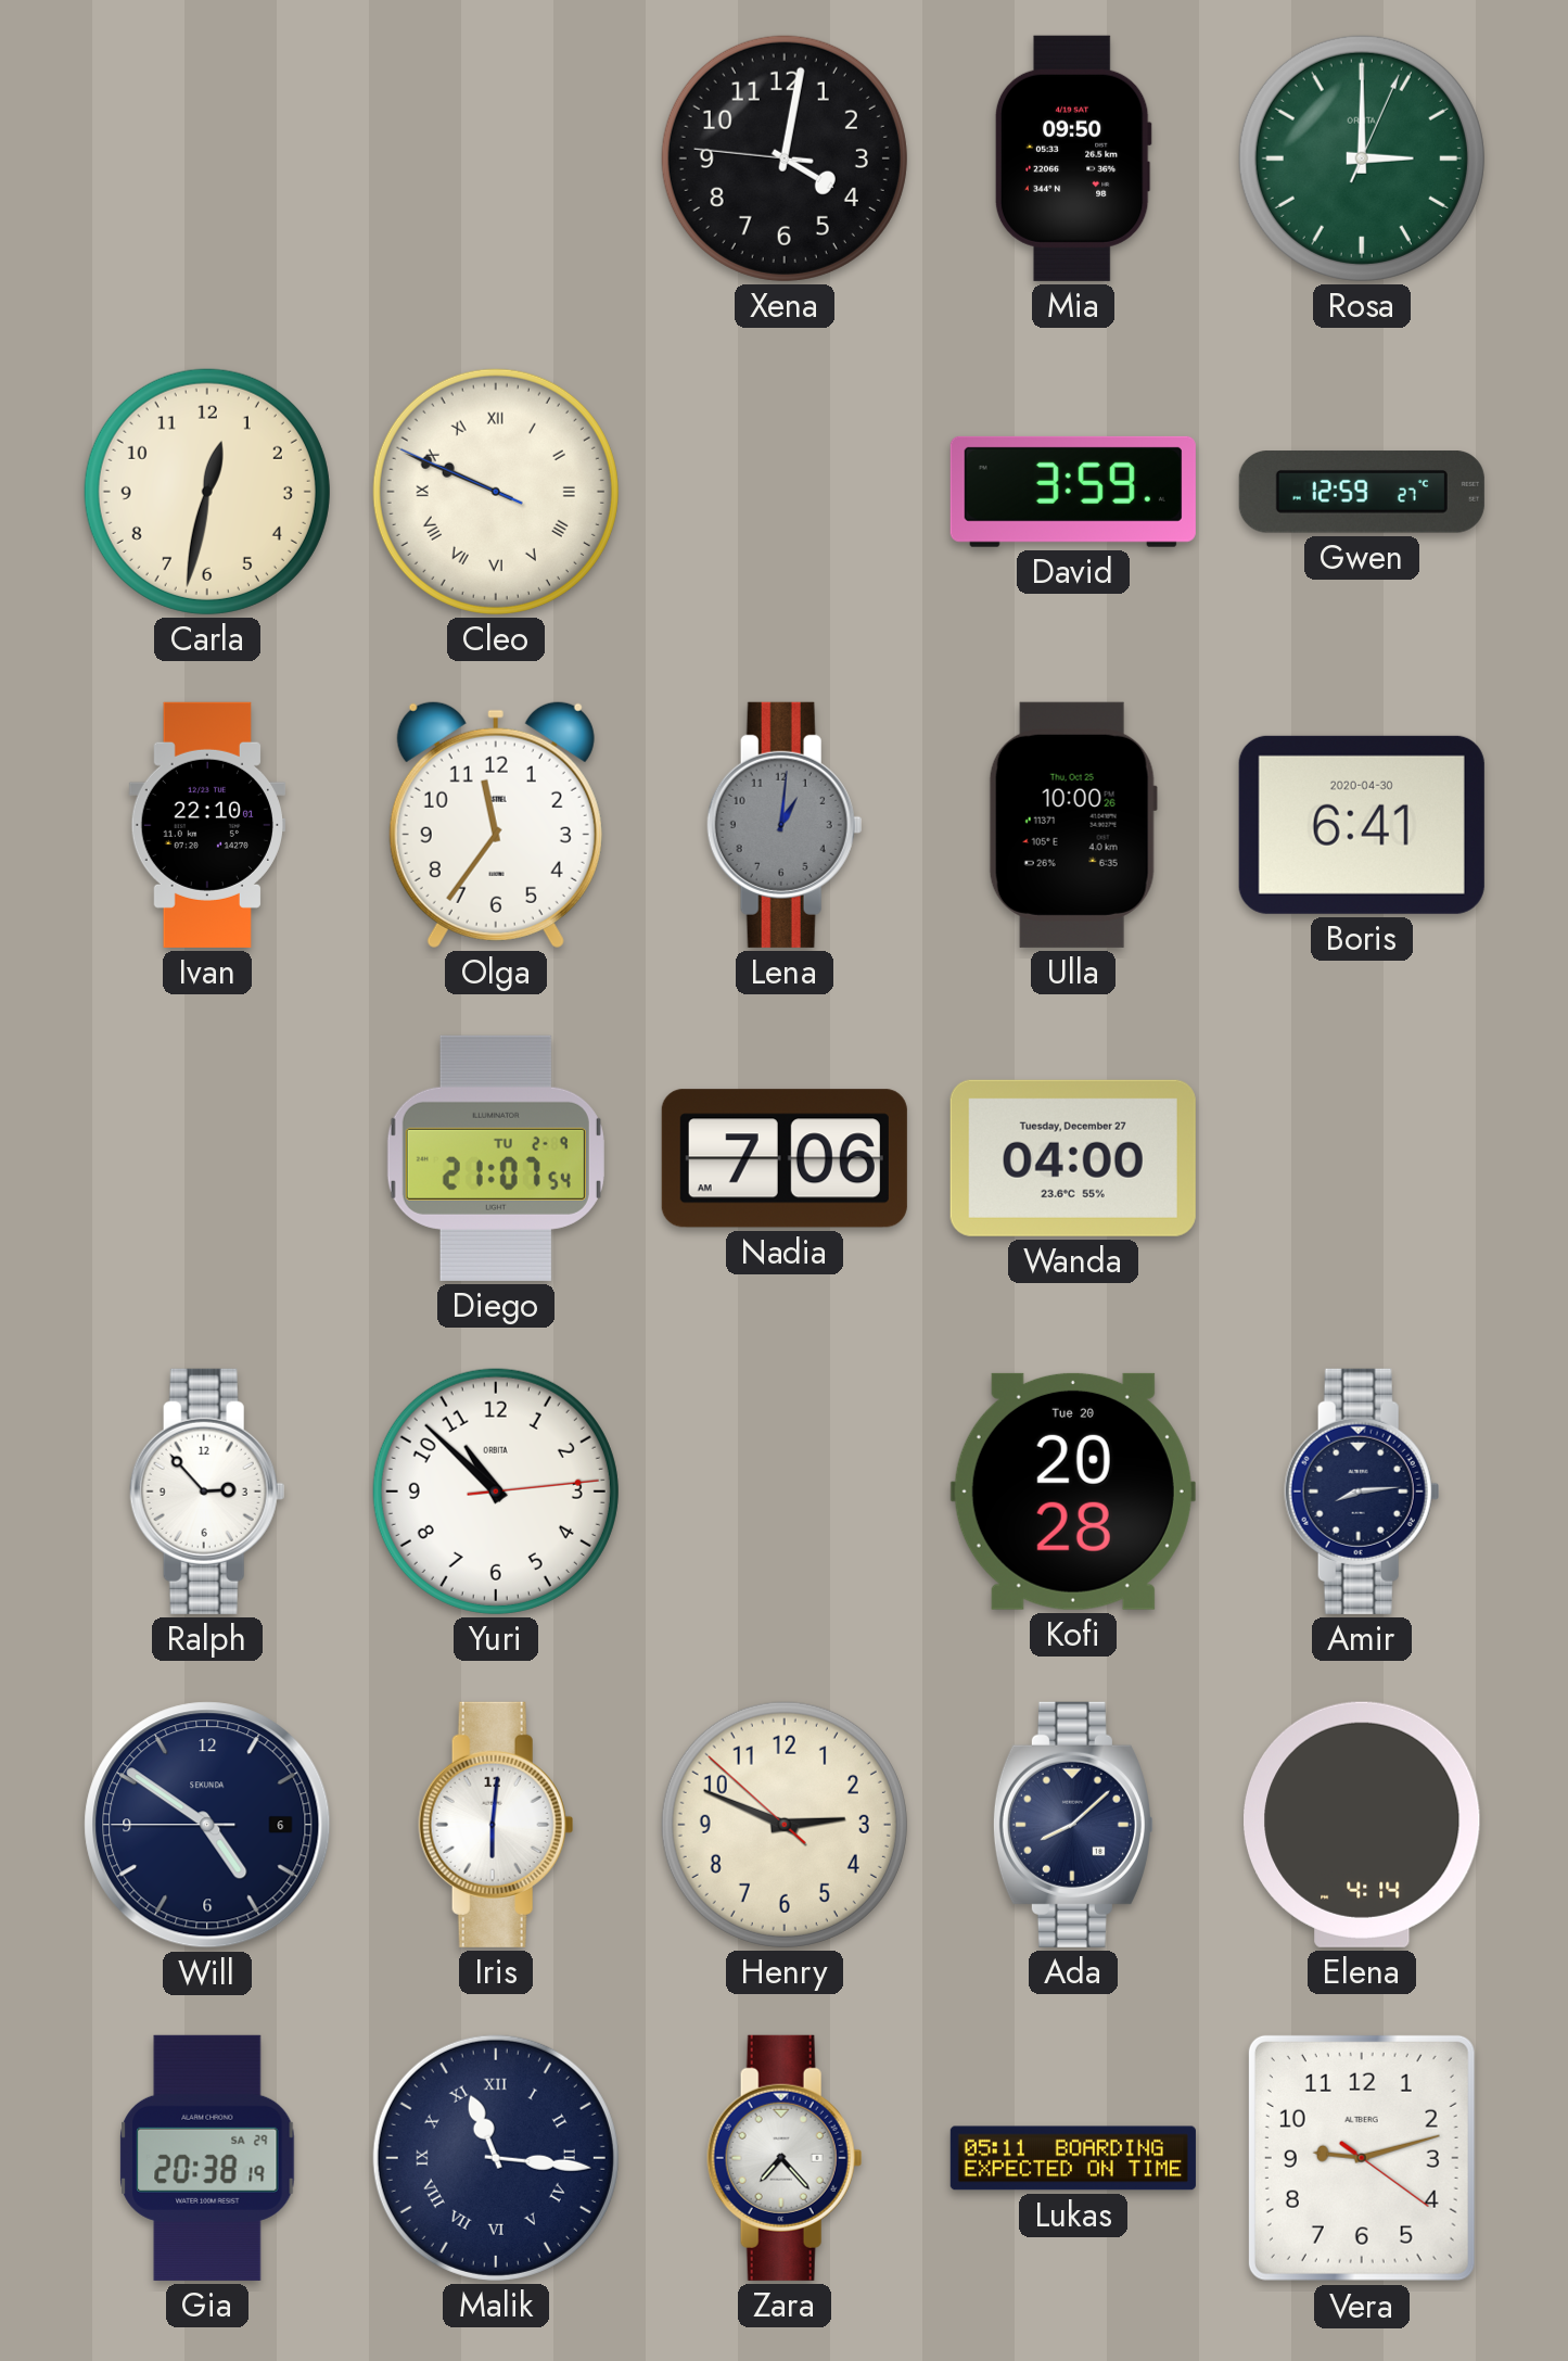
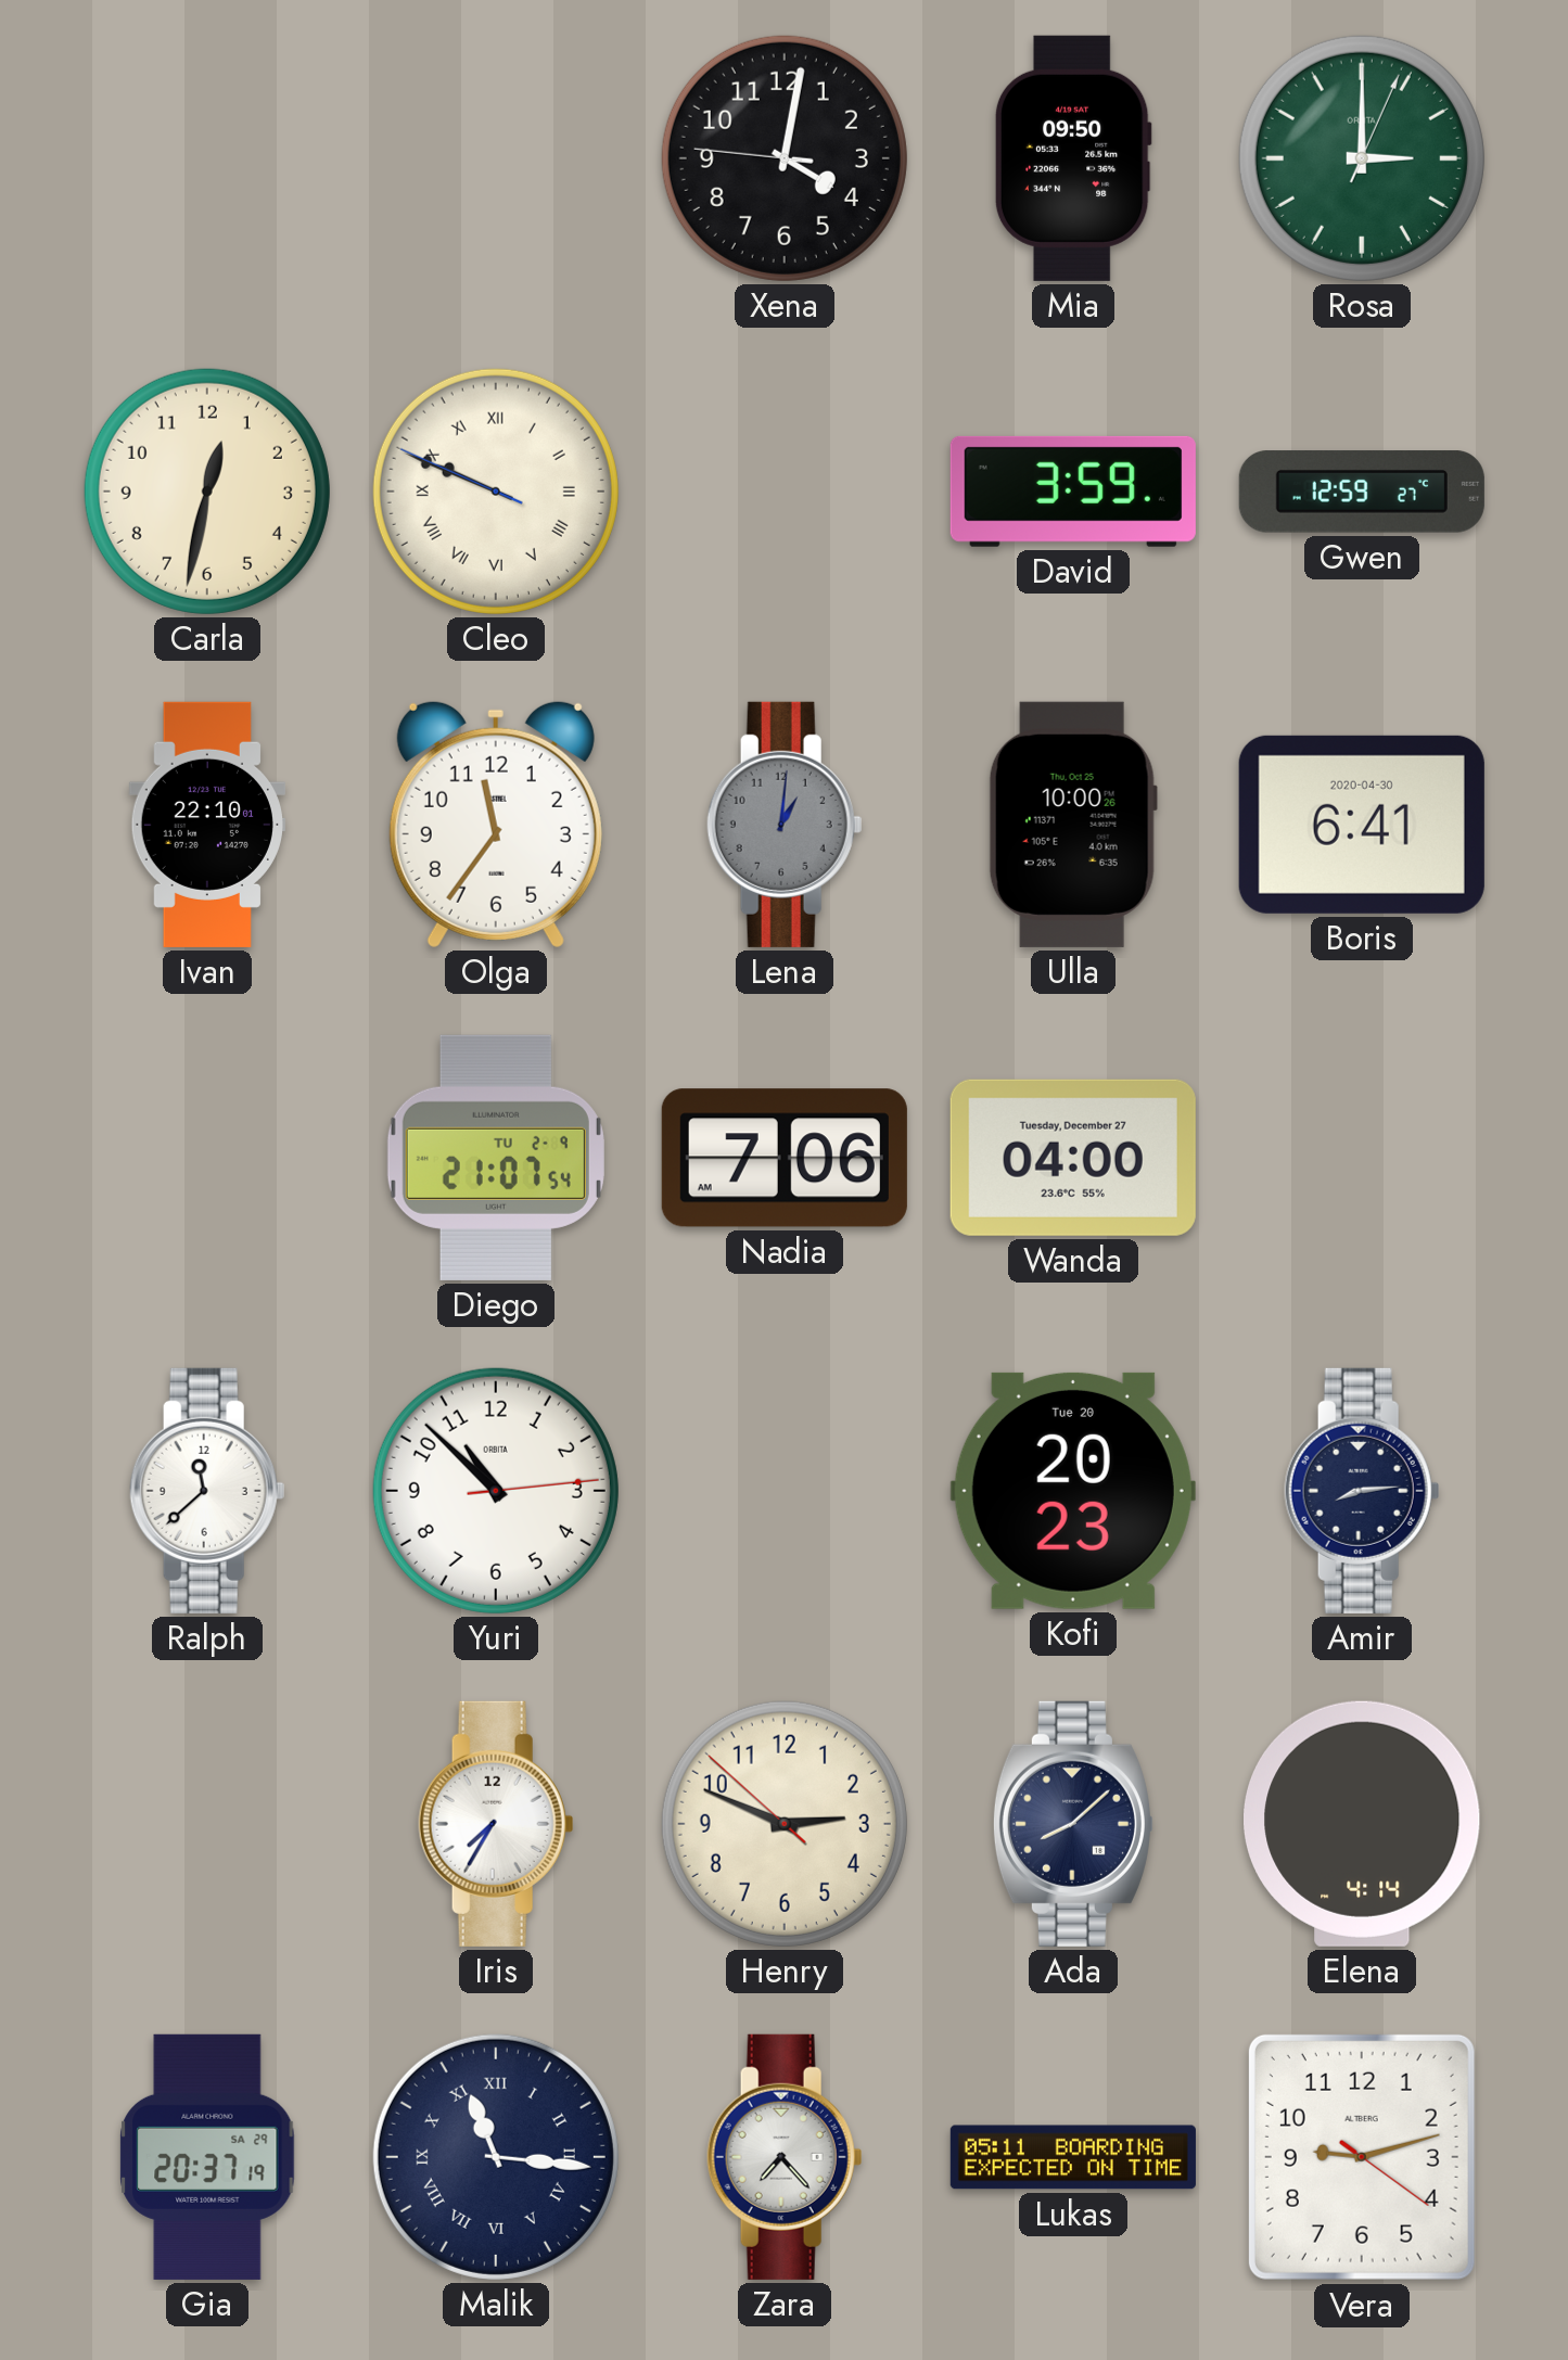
Ralph: 2:53 -> 11:38 (207, 1491)
Kofi: 20:28 -> 20:23 (1073, 1491)
Will: 4:50 -> none (207, 1825)
Iris: 6:01 -> 7:35 (496, 1824)
Gia: 20:38 -> 20:37 (207, 2157)
